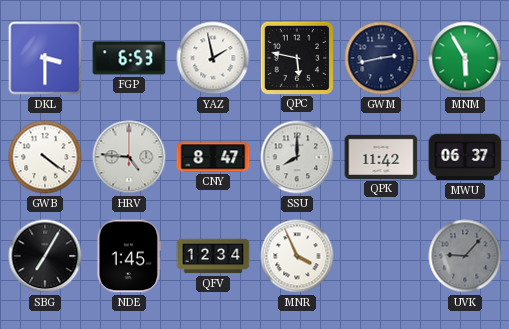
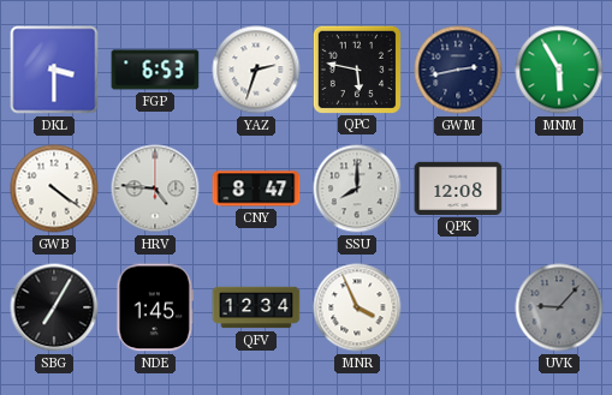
YAZ: 1:58 -> 2:33 (256, 70)
QPK: 11:42 -> 12:08 (458, 188)
MWU: 06:37 -> none (465, 157)
